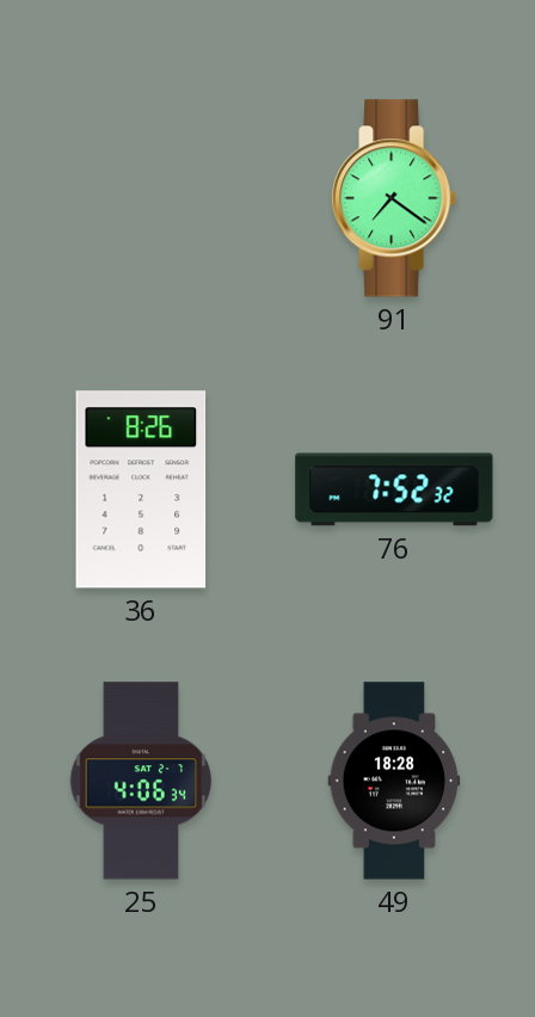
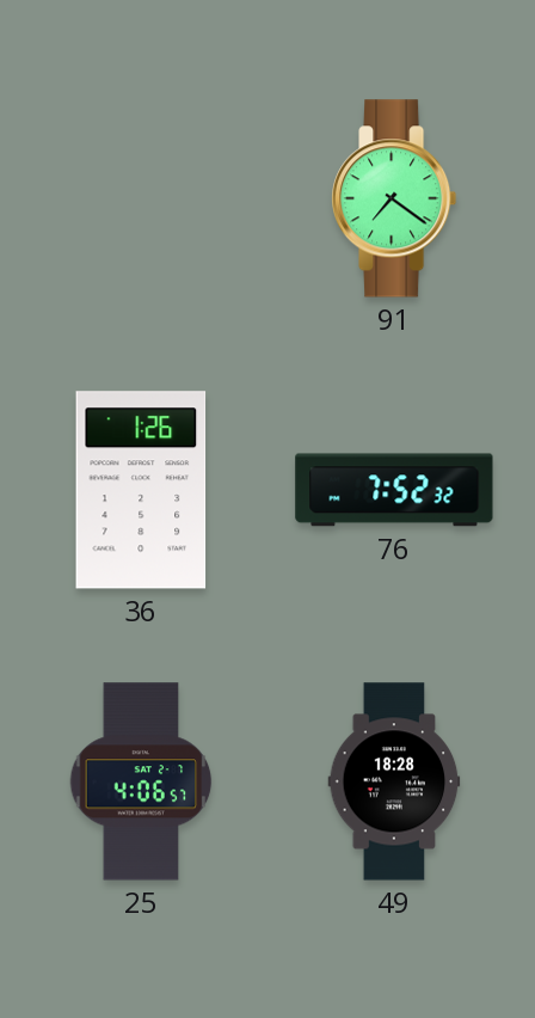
36: 8:26 -> 1:26 (141, 490)
25: 4:06:34 -> 4:06:57 (141, 781)
